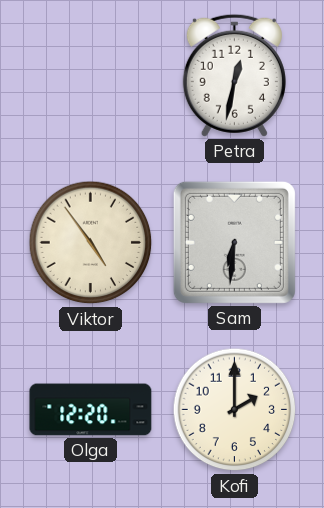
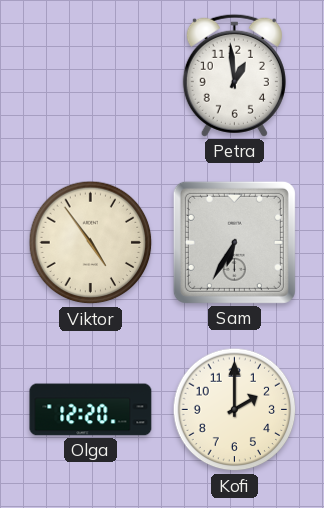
Petra: 12:32 -> 12:59 (234, 75)
Sam: 6:31 -> 6:35 (234, 242)
